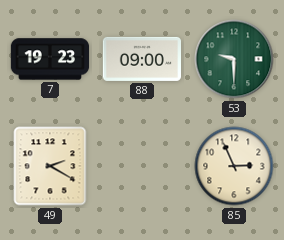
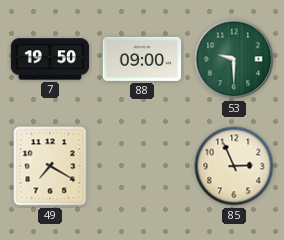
7: 19:23 -> 19:50 (50, 59)
49: 2:20 -> 7:20 (50, 166)
